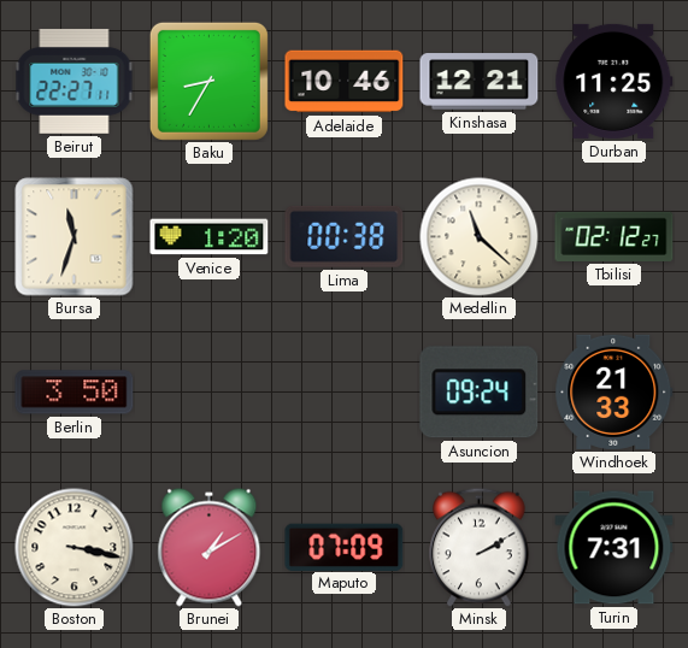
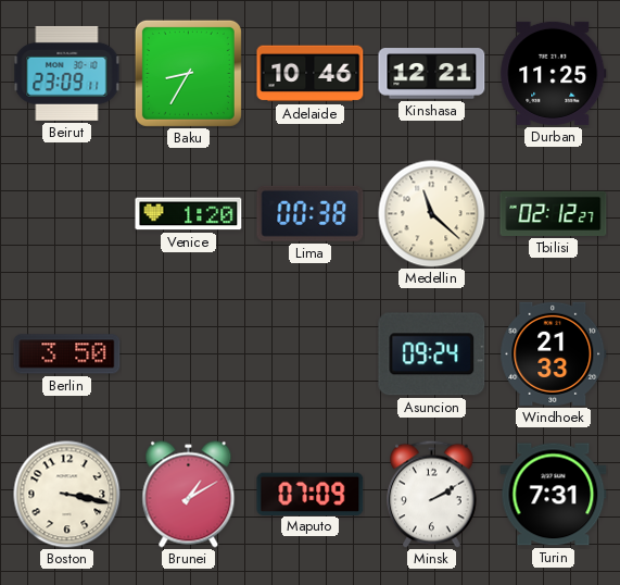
Beirut: 22:27 -> 23:09 (67, 73)
Bursa: 11:33 -> none (75, 237)
